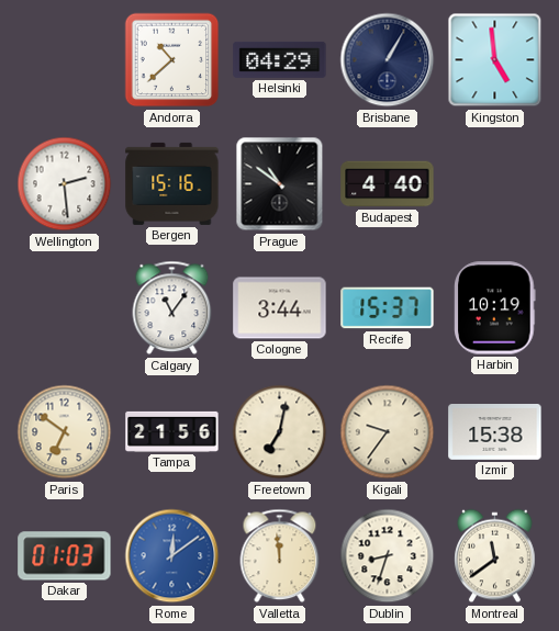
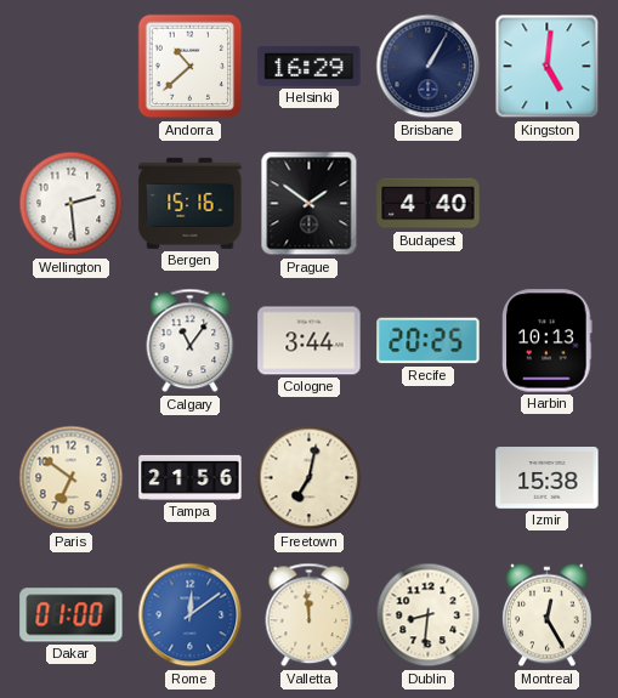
Helsinki: 04:29 -> 16:29 (310, 66)
Kingston: 4:59 -> 5:01 (548, 67)
Prague: 10:51 -> 1:51 (310, 204)
Recife: 15:37 -> 20:25 (429, 341)
Harbin: 10:19 -> 10:13 (548, 341)
Kigali: 9:36 -> none (388, 432)
Dakar: 01:03 -> 01:00 (72, 615)
Dublin: 8:33 -> 8:31 (429, 615)
Montreal: 11:39 -> 12:25 (548, 615)
